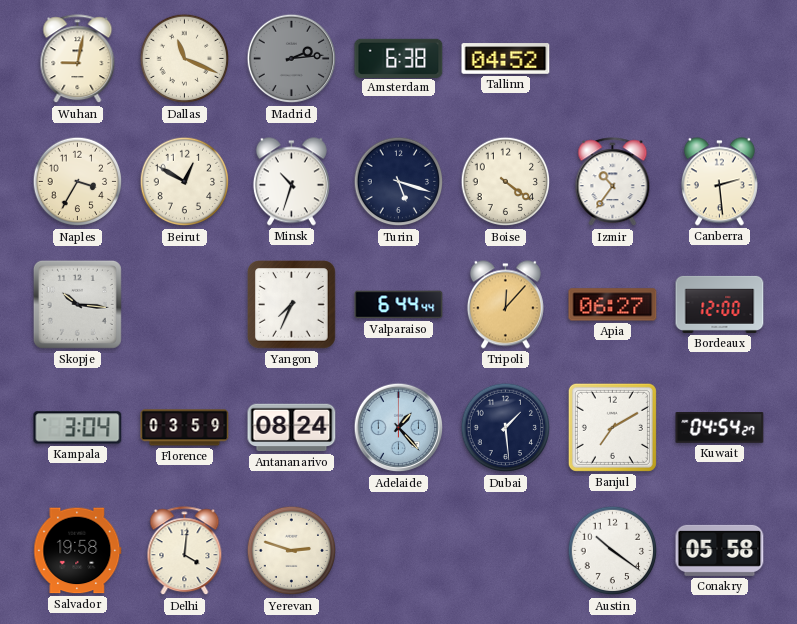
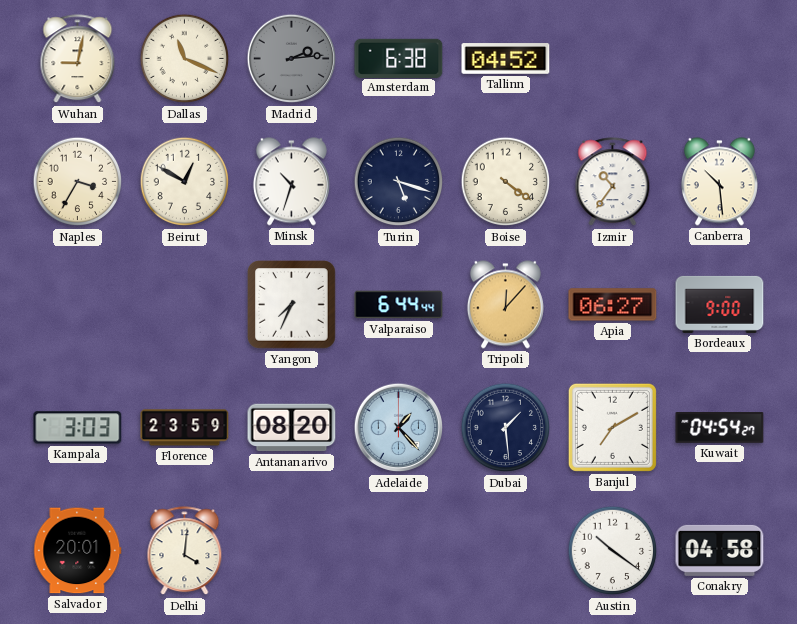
Canberra: 2:29 -> 10:29 (719, 182)
Skopje: 10:16 -> none (77, 304)
Bordeaux: 12:00 -> 9:00 (720, 304)
Kampala: 3:04 -> 3:03 (78, 428)
Florence: 03:59 -> 23:59 (185, 428)
Antananarivo: 08:24 -> 08:20 (292, 428)
Salvador: 19:58 -> 20:01 (78, 551)
Yerevan: 2:48 -> none (292, 551)
Conakry: 05:58 -> 04:58 (720, 550)
